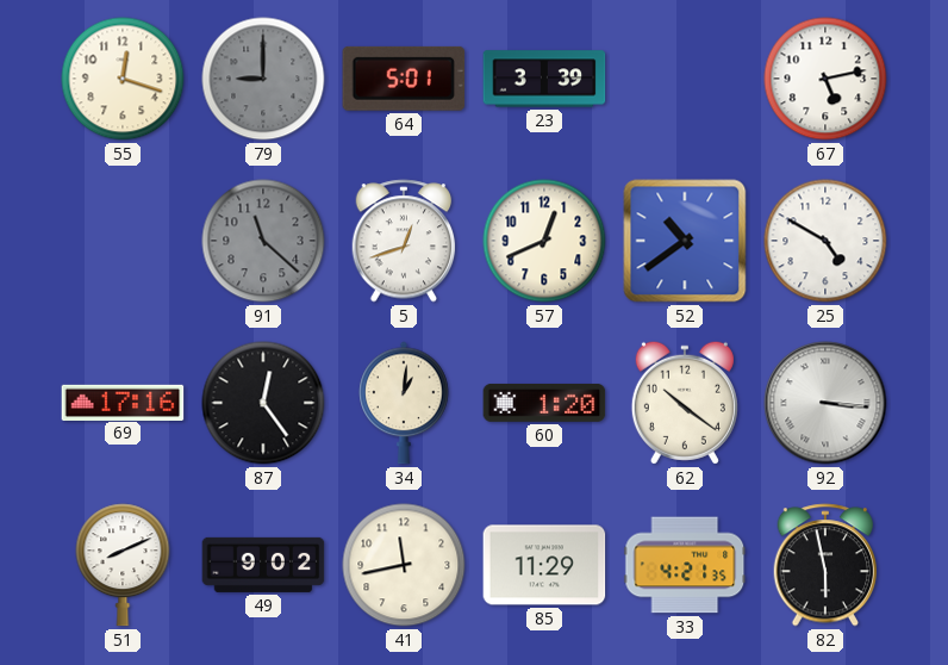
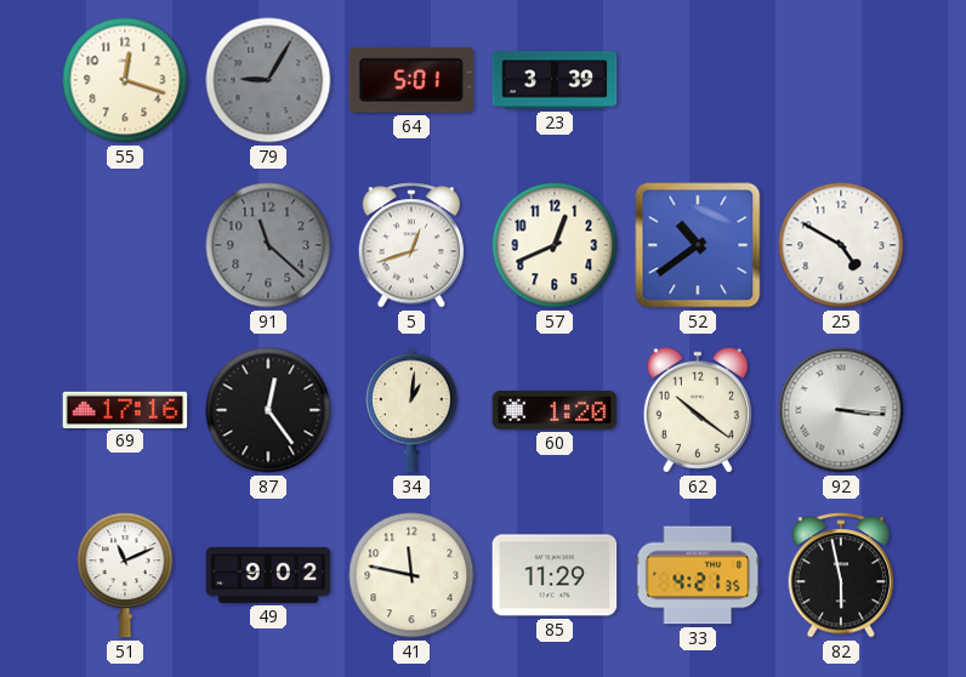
79: 9:00 -> 9:05 (268, 80)
67: 5:13 -> none (825, 79)
51: 8:11 -> 11:11 (125, 575)
41: 11:43 -> 11:47 (411, 575)
